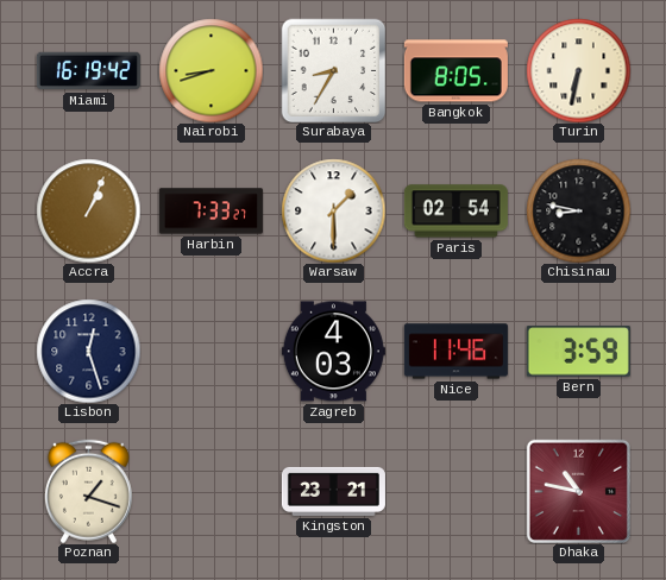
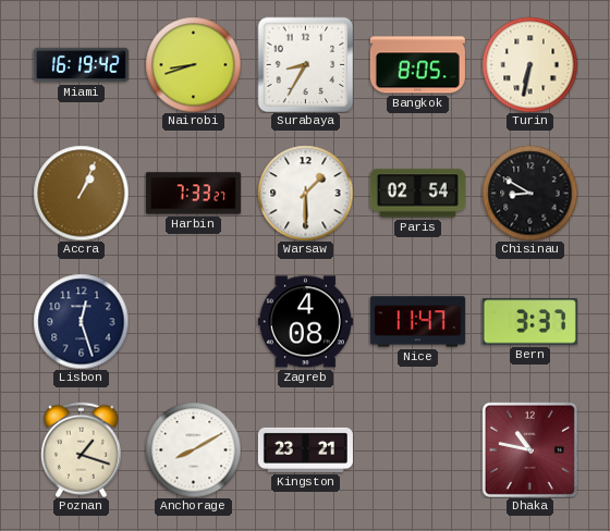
Chisinau: 8:47 -> 8:50 (529, 193)
Zagreb: 4:03 -> 4:08 (305, 322)
Nice: 11:46 -> 11:47 (417, 322)
Bern: 3:59 -> 3:37 (529, 322)
Anchorage: none -> 8:10 (193, 449)
